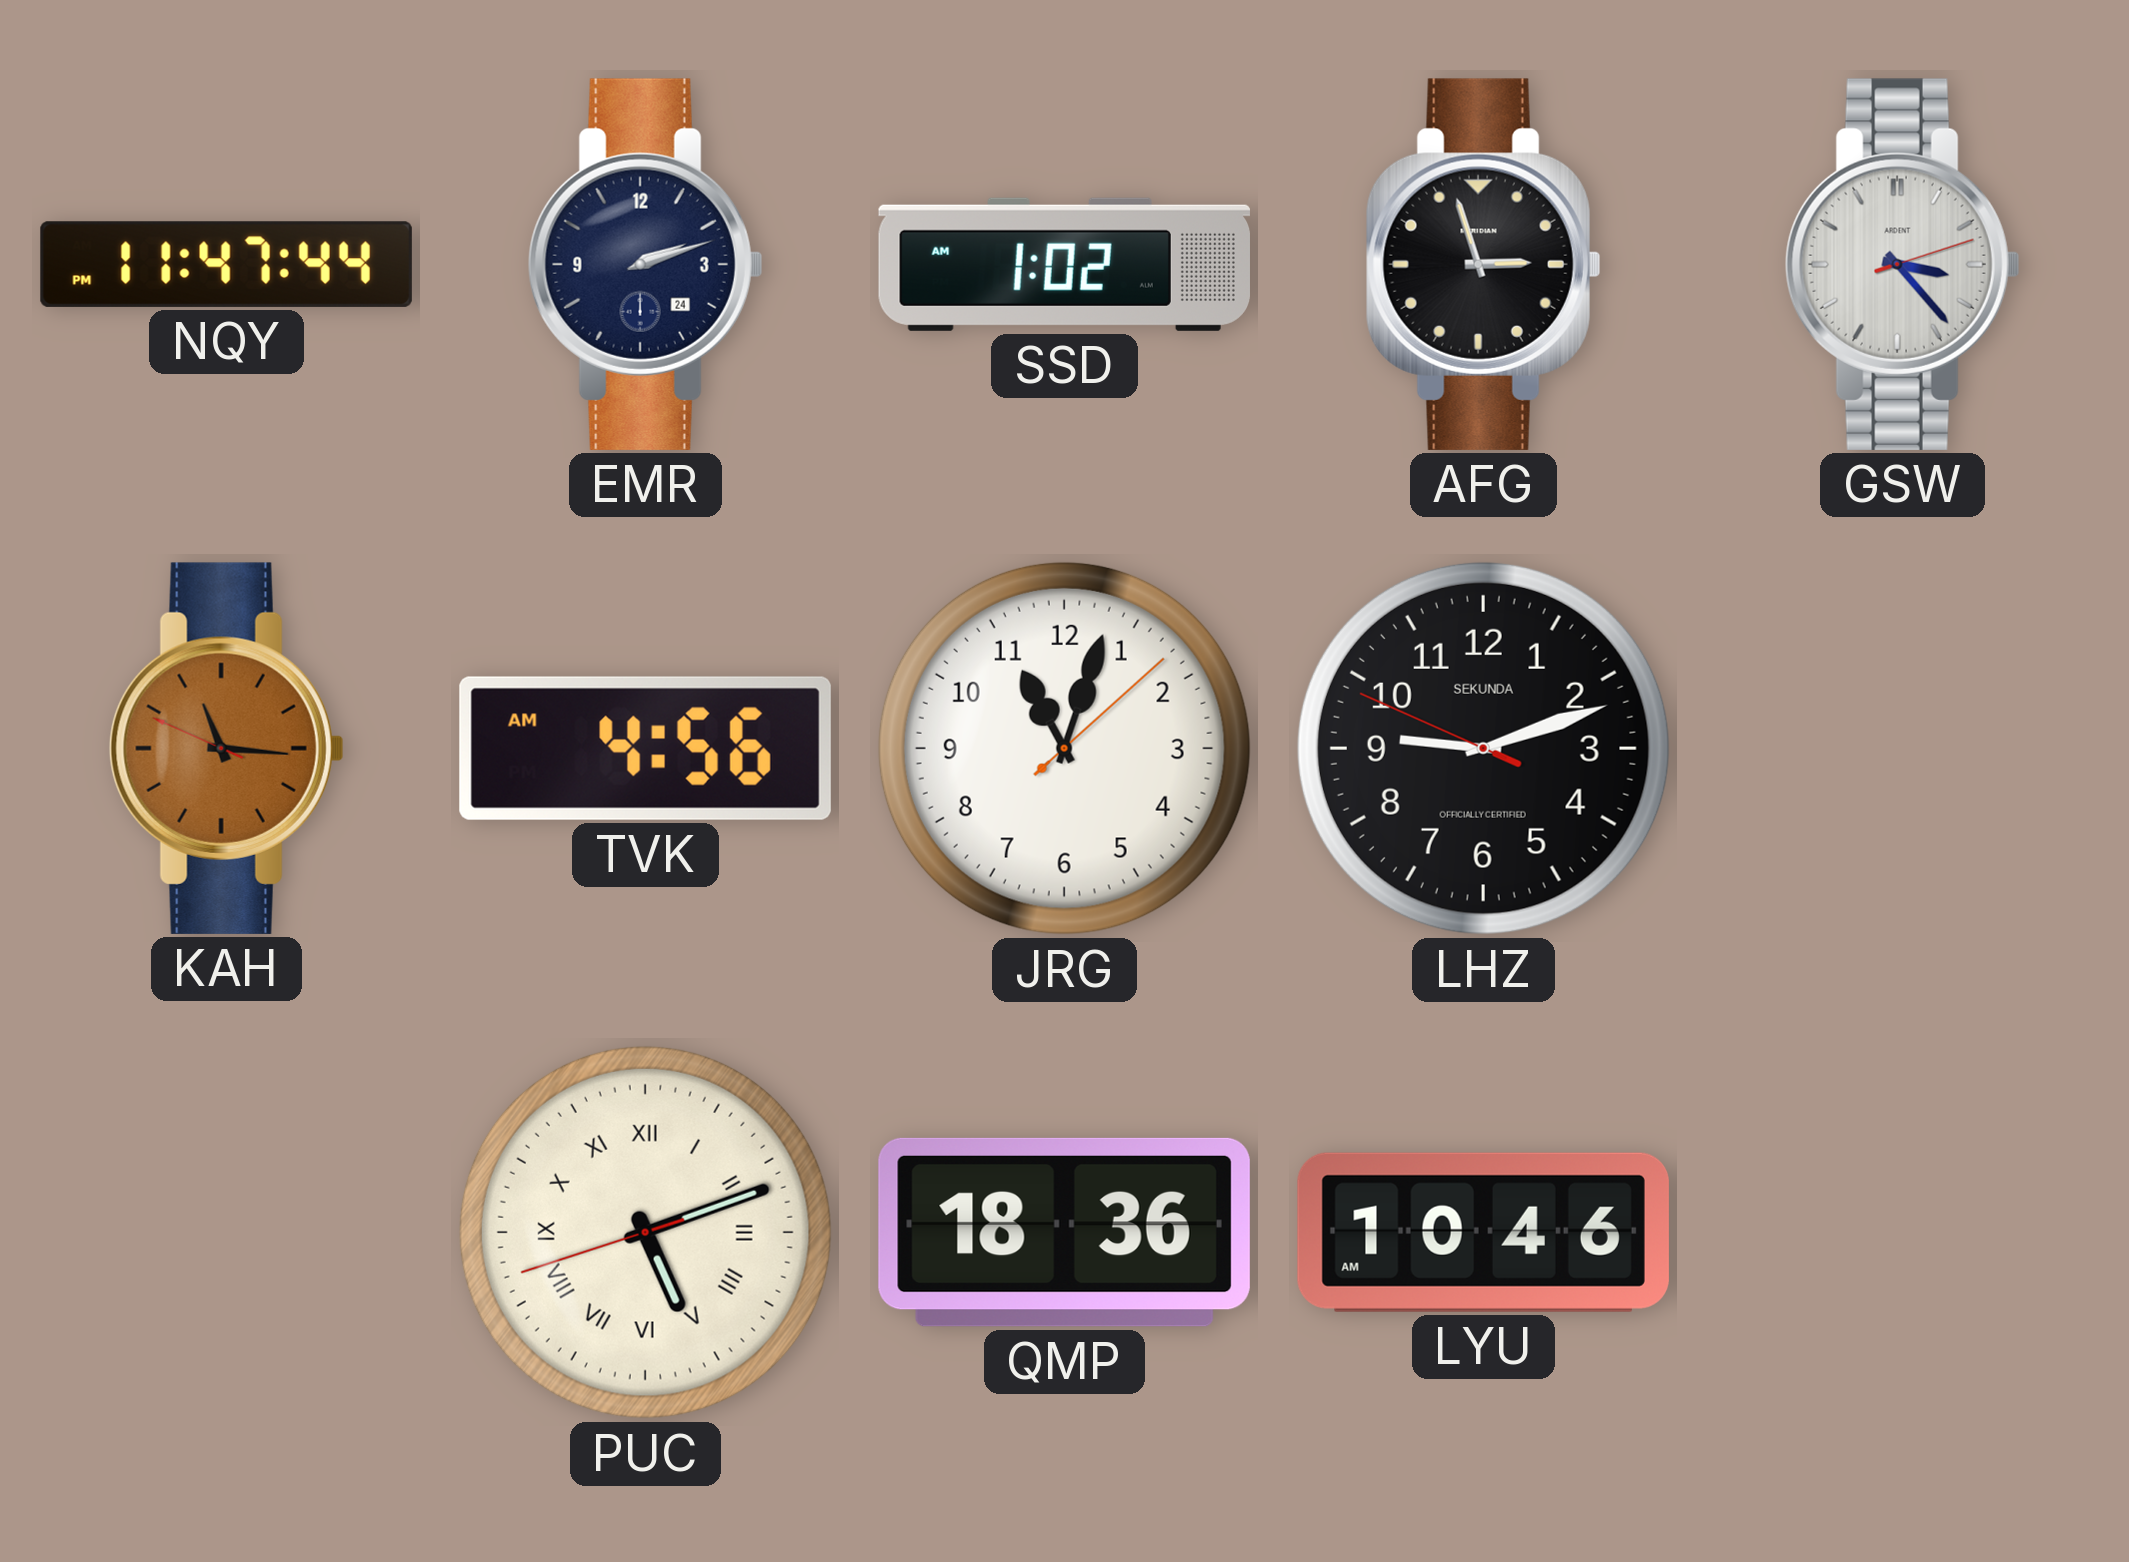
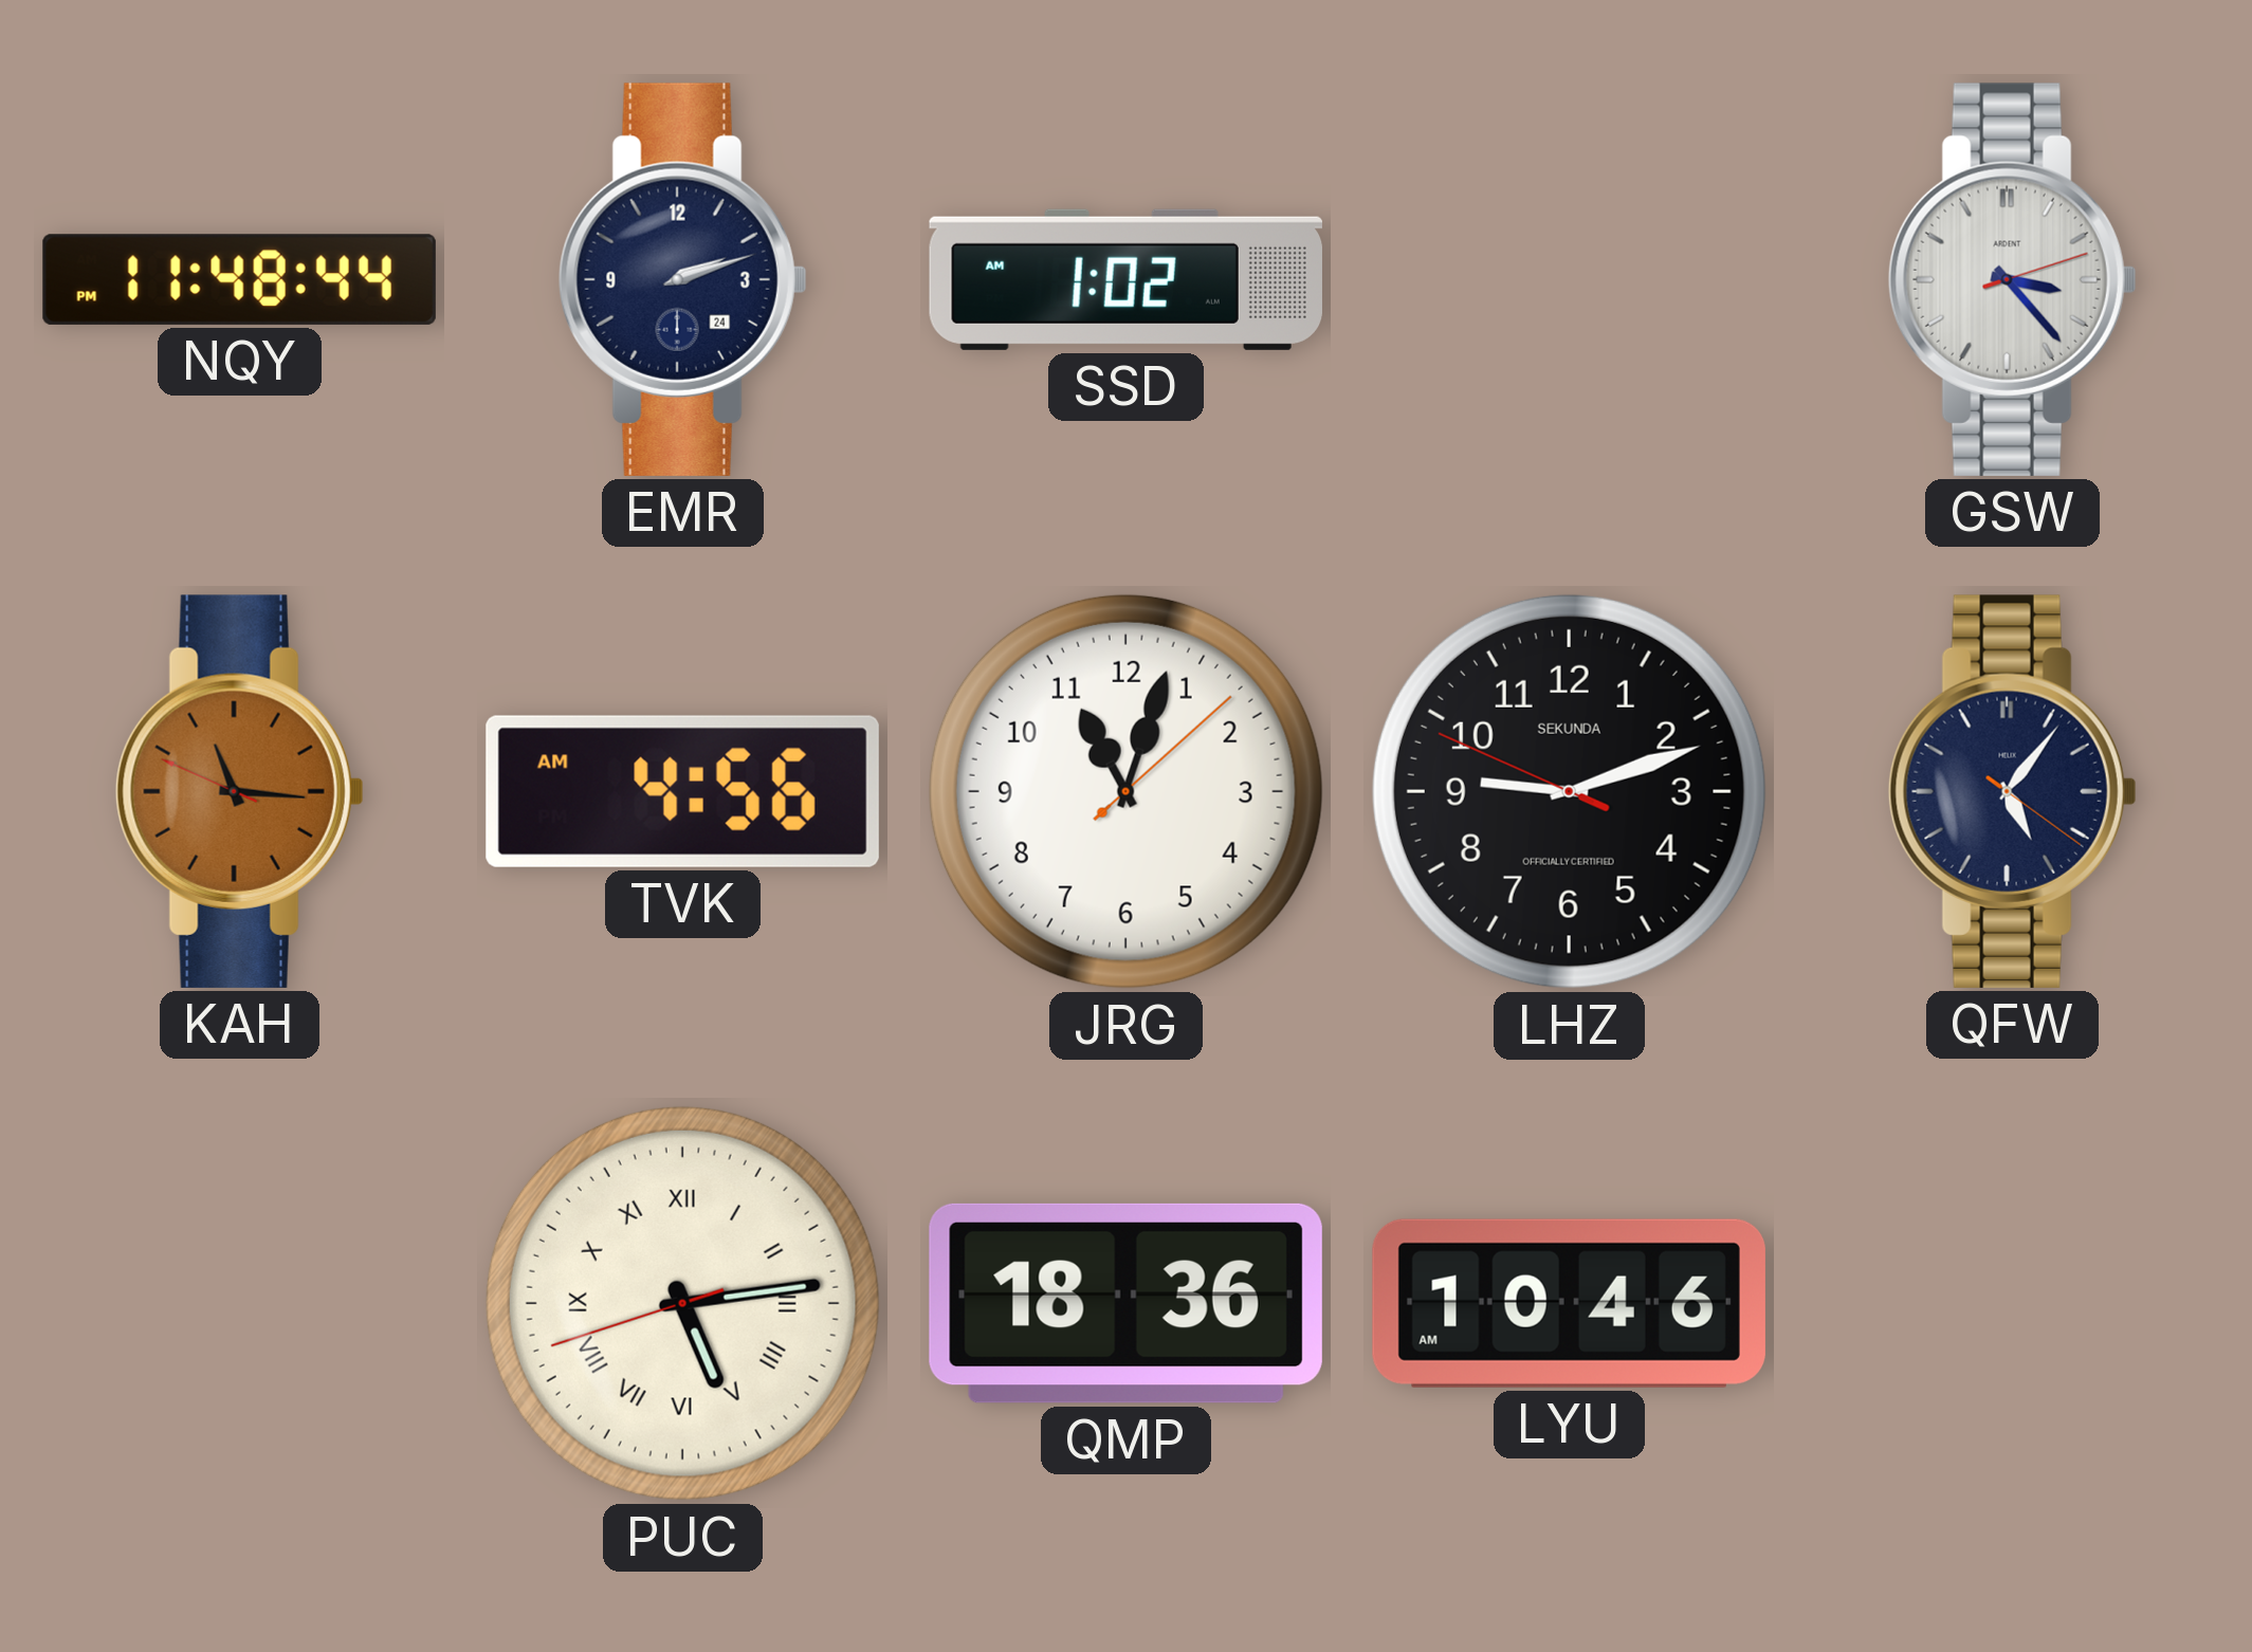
NQY: 11:47 -> 11:48 (239, 279)
AFG: 2:57 -> none (1483, 264)
QFW: none -> 5:06 (2012, 791)
PUC: 5:11 -> 5:13 (682, 1303)
